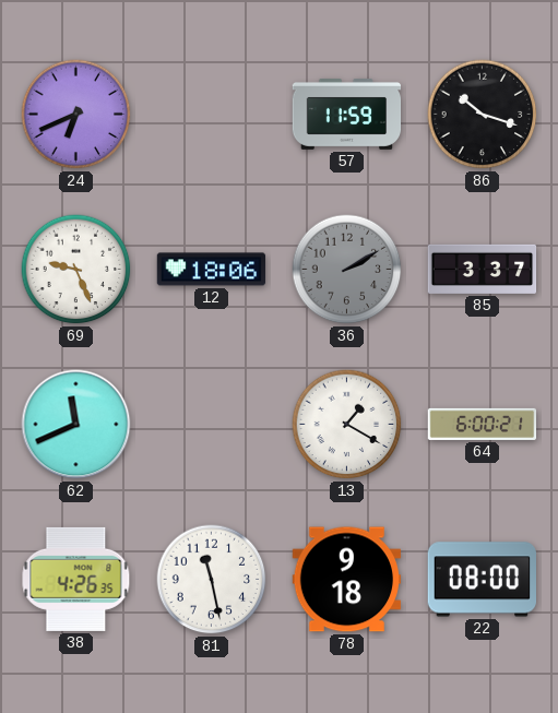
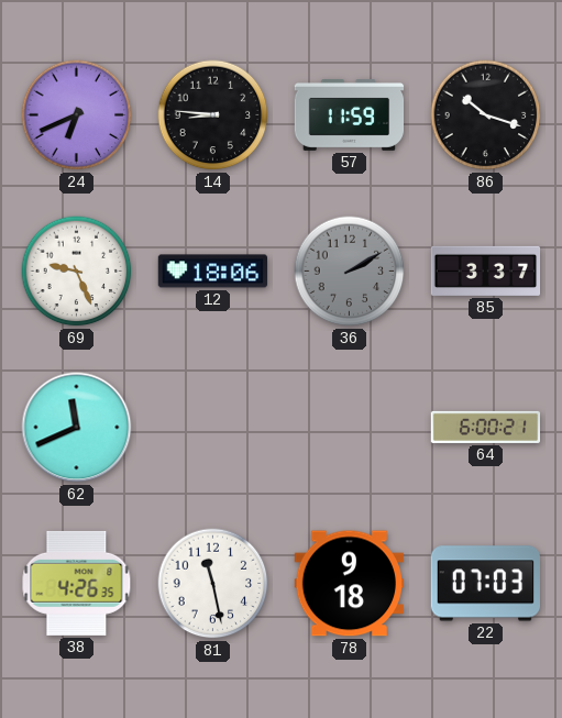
14: none -> 8:46 (213, 115)
13: 1:20 -> none (347, 425)
22: 08:00 -> 07:03 (485, 584)
